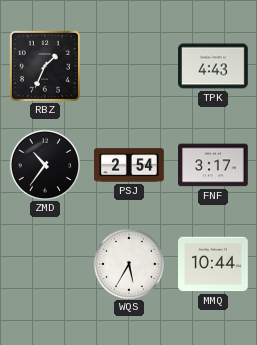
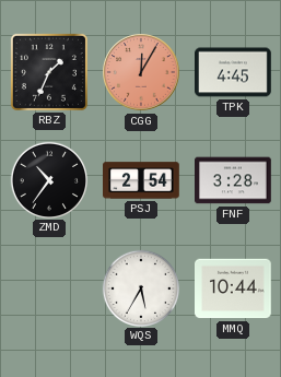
CGG: none -> 12:05 (141, 72)
TPK: 4:43 -> 4:45 (233, 72)
FNF: 3:17 -> 3:28 (233, 180)
